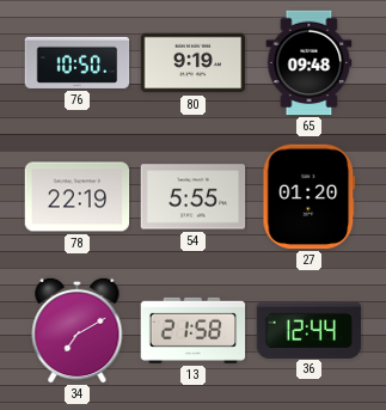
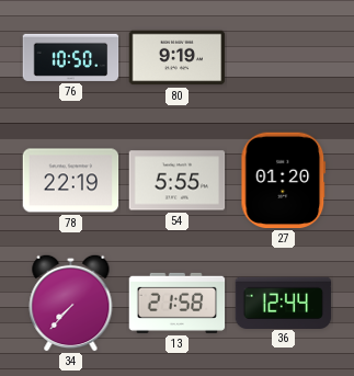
65: 09:48 -> none (310, 63)
34: 7:10 -> 7:37 (71, 303)
